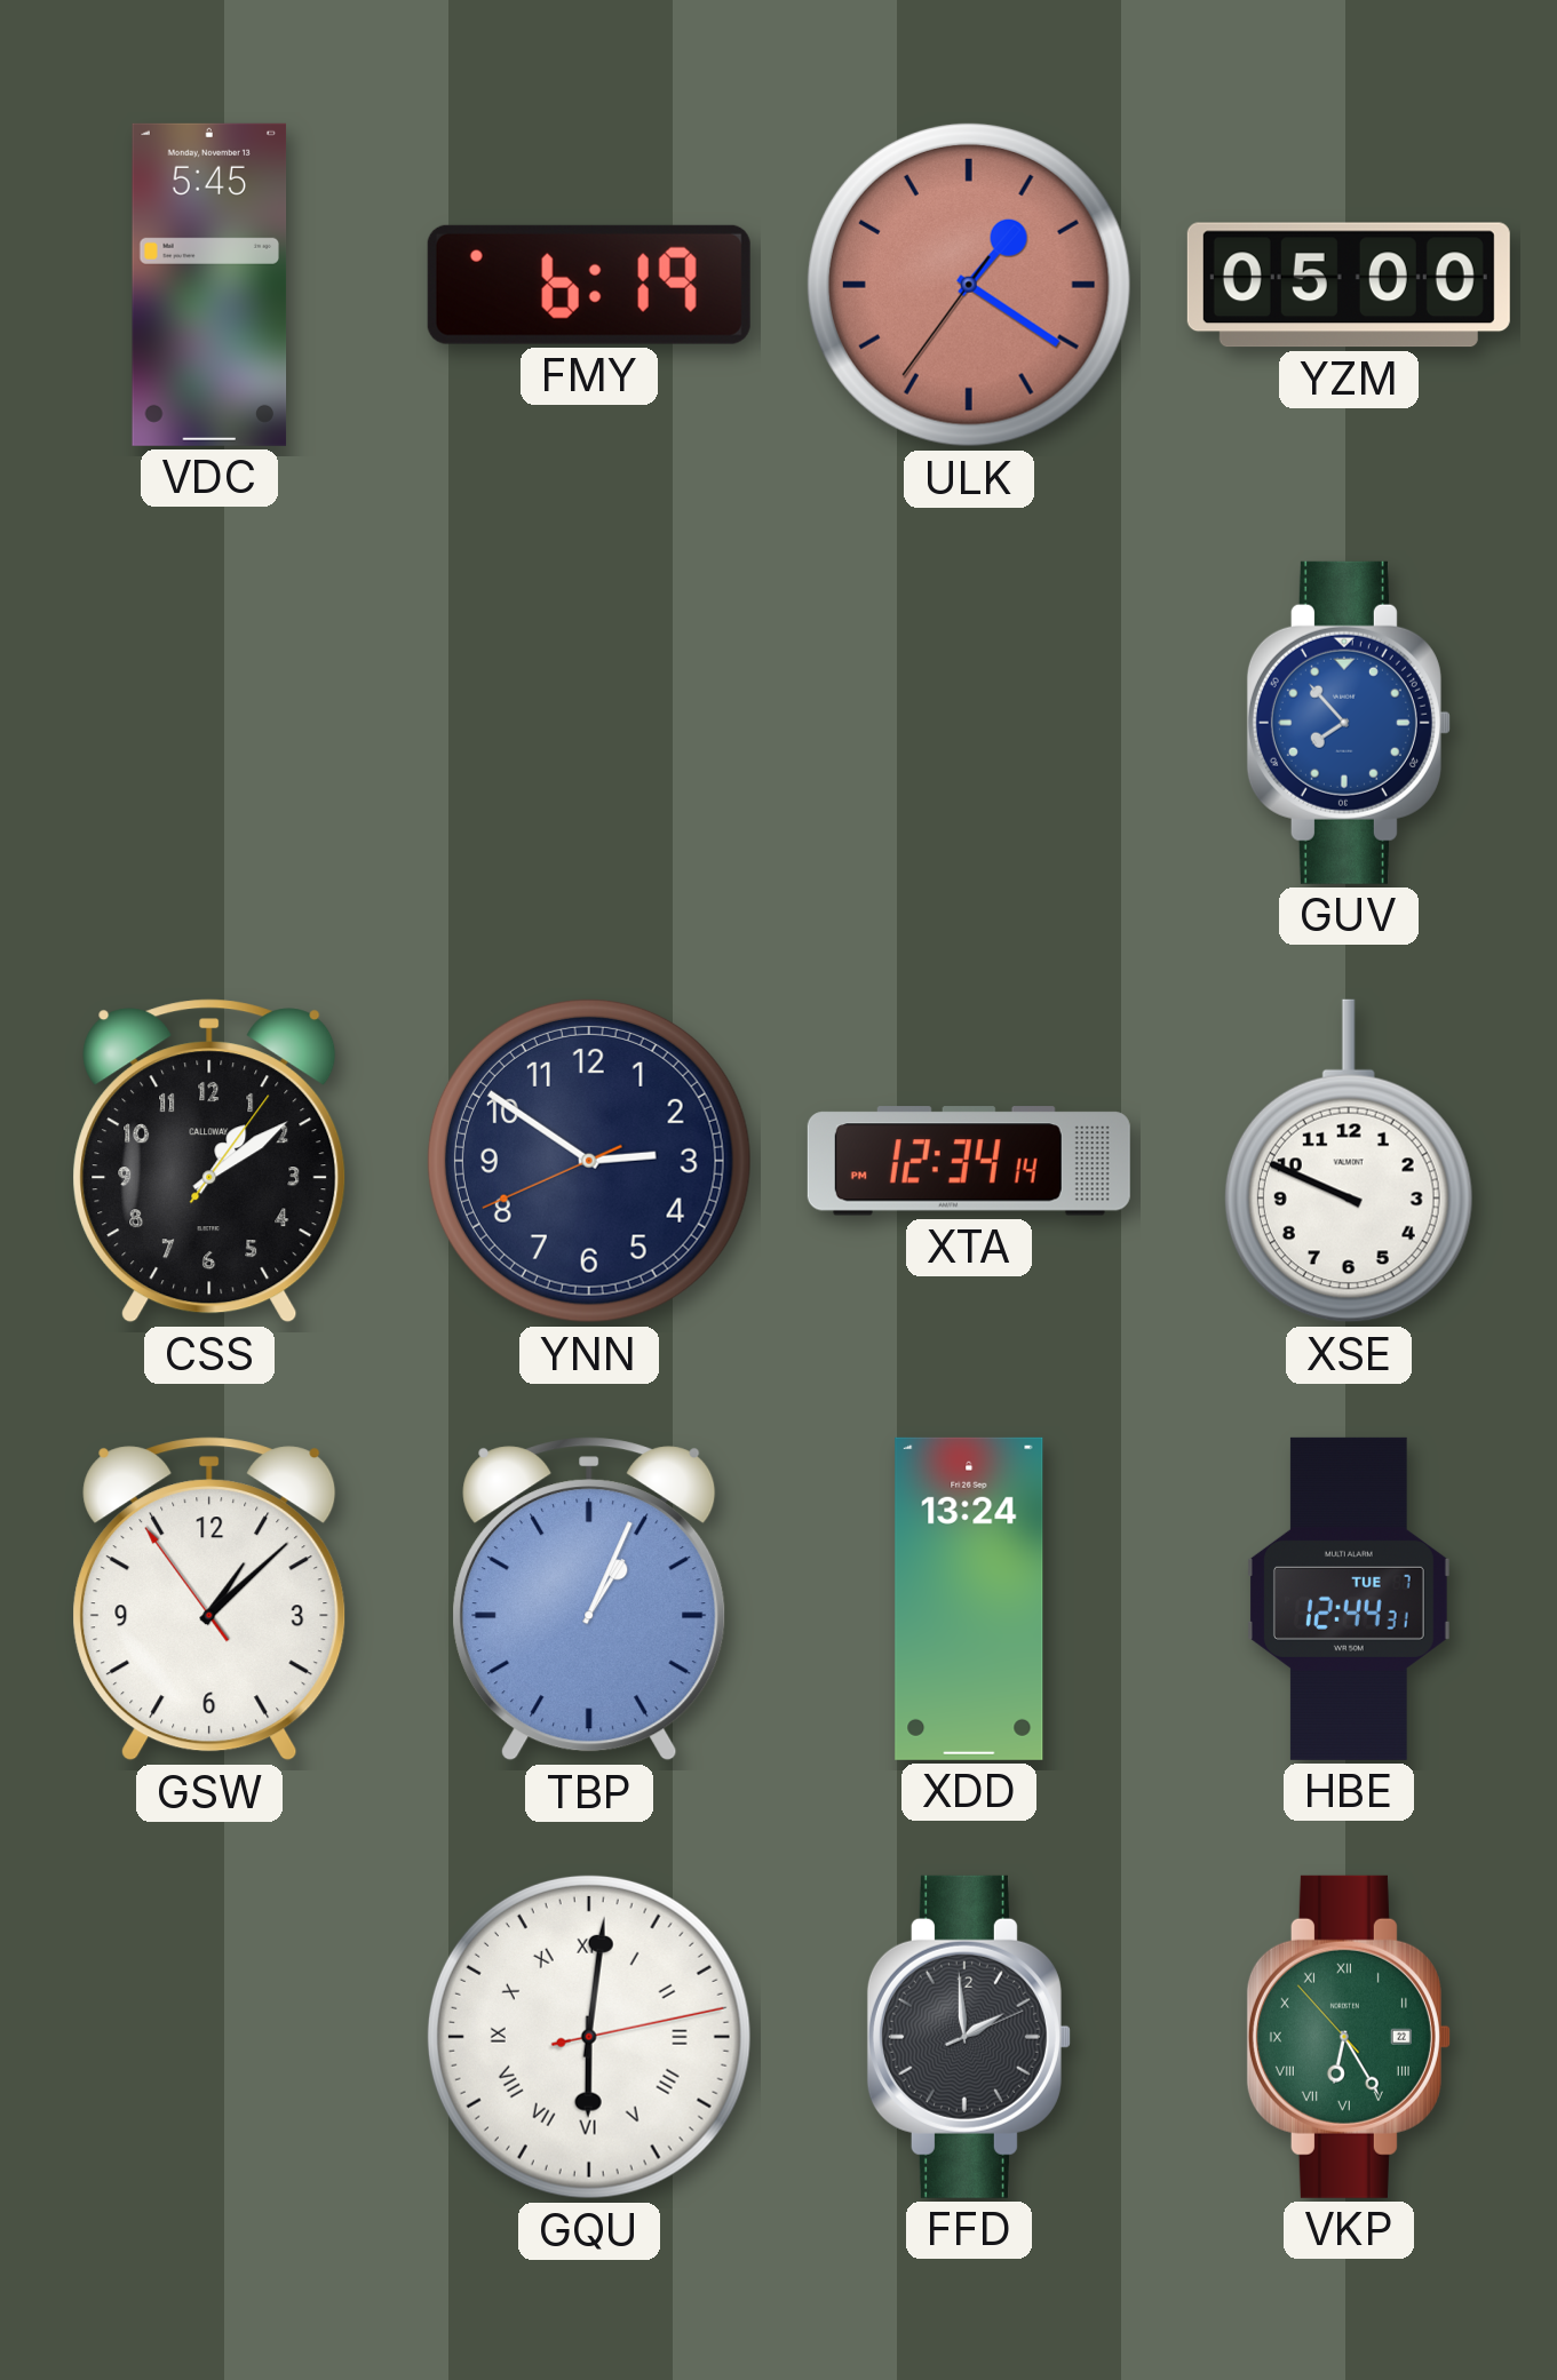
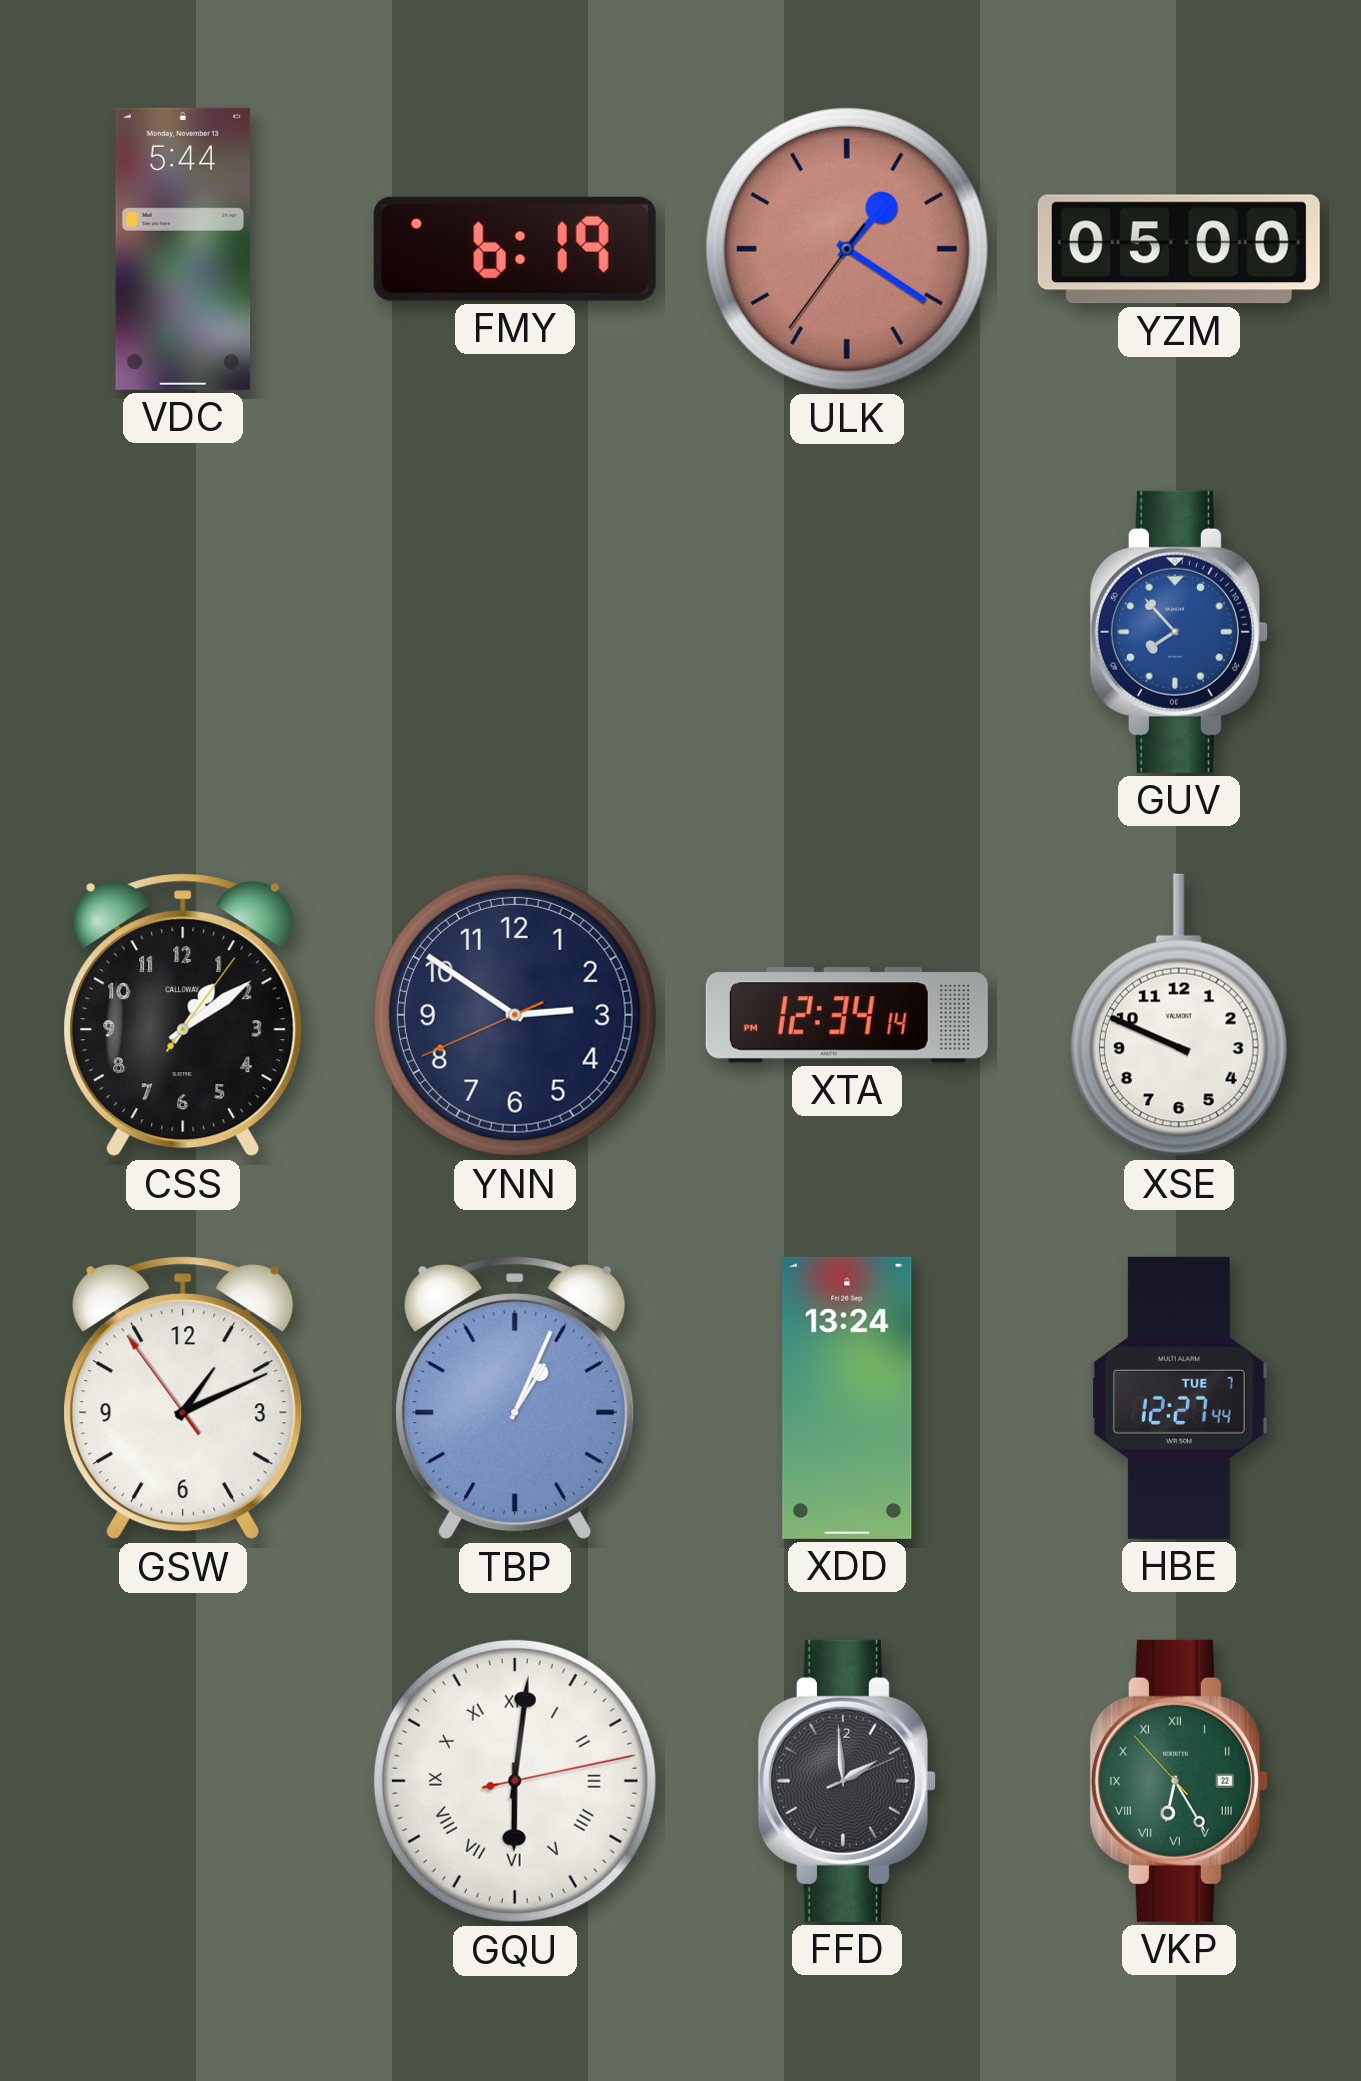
VDC: 5:45 -> 5:44 (183, 249)
GSW: 1:07 -> 1:10 (183, 1398)
HBE: 12:44 -> 12:27 (1180, 1398)
